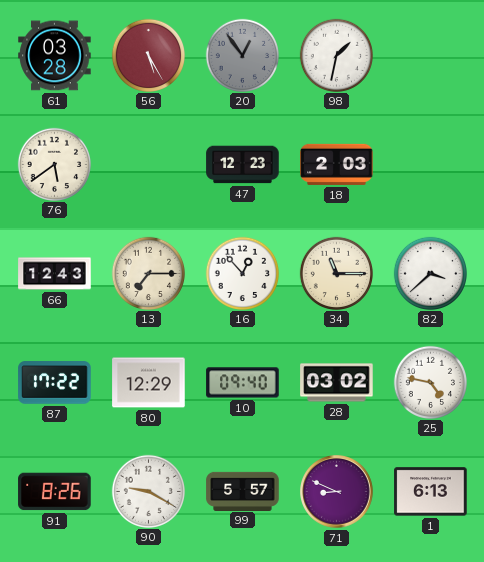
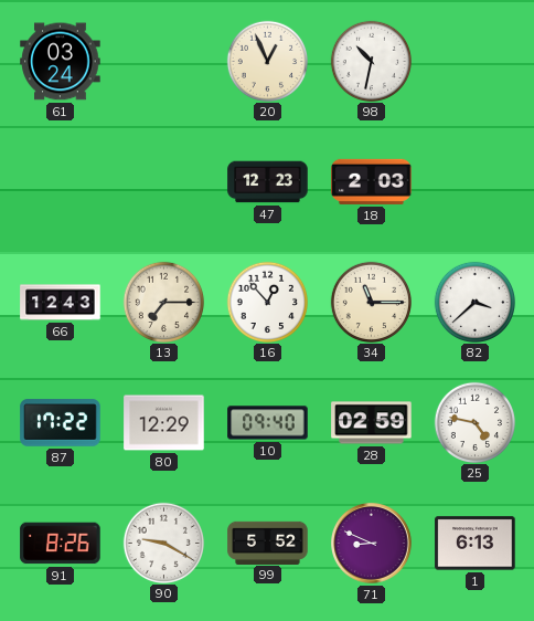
61: 03:28 -> 03:24 (61, 62)
56: 5:25 -> none (148, 55)
20: 12:54 -> 12:56 (267, 61)
20 dial: grey -> cream (267, 61)
98: 1:32 -> 10:32 (371, 61)
76: 5:39 -> none (54, 164)
28: 03:02 -> 02:59 (372, 423)
99: 5:57 -> 5:52 (268, 543)
